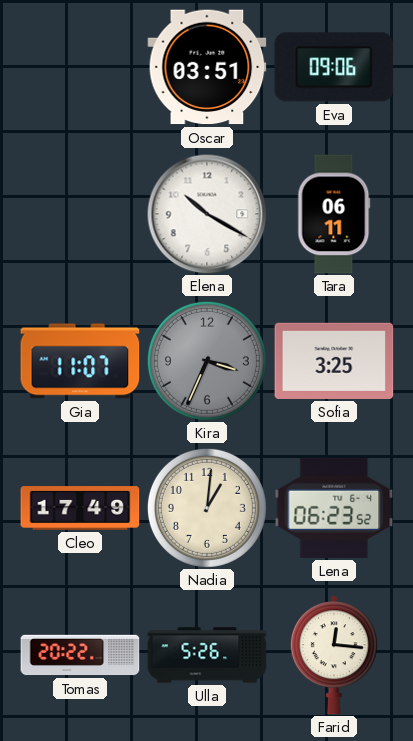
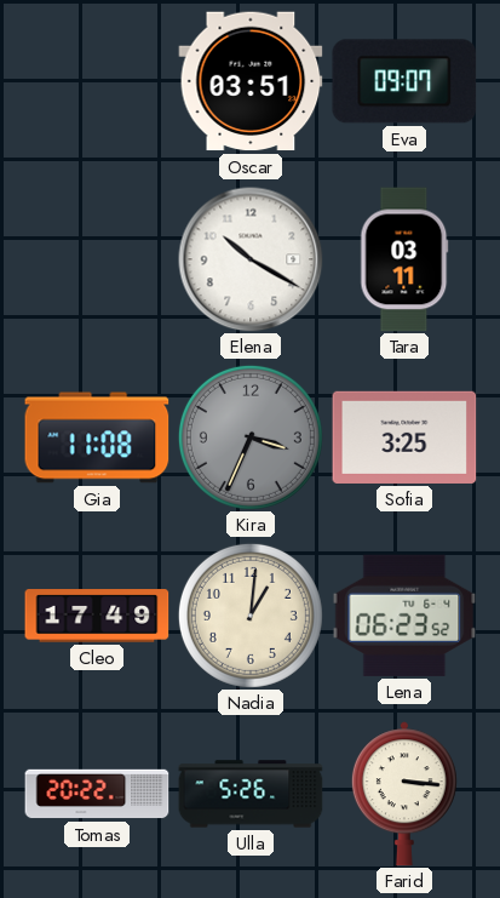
Eva: 09:06 -> 09:07 (404, 81)
Tara: 06:11 -> 03:11 (404, 259)
Gia: 11:07 -> 11:08 (97, 437)
Farid: 12:16 -> 3:16 (404, 794)
